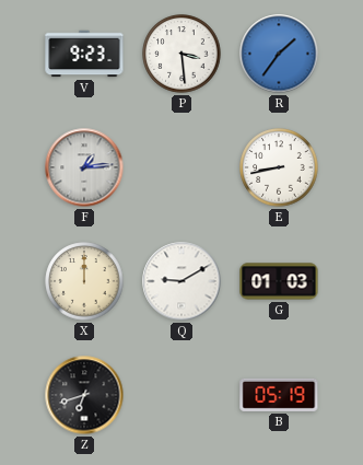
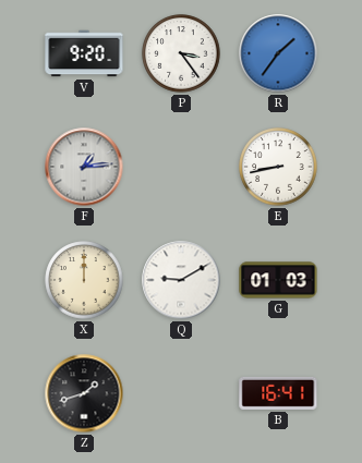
V: 9:23 -> 9:20 (84, 53)
P: 3:29 -> 3:24 (181, 53)
Z: 6:42 -> 1:42 (84, 393)
B: 05:19 -> 16:41 (278, 393)
